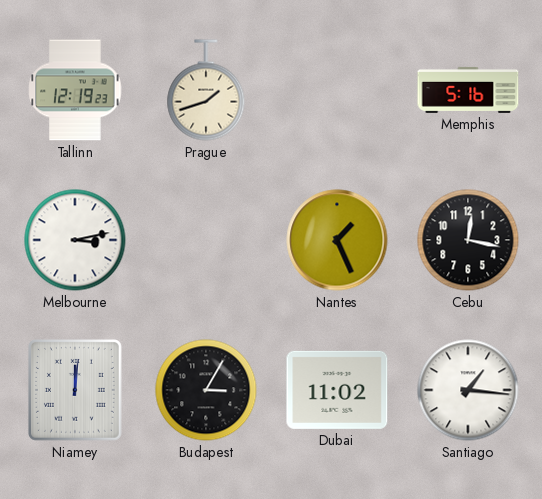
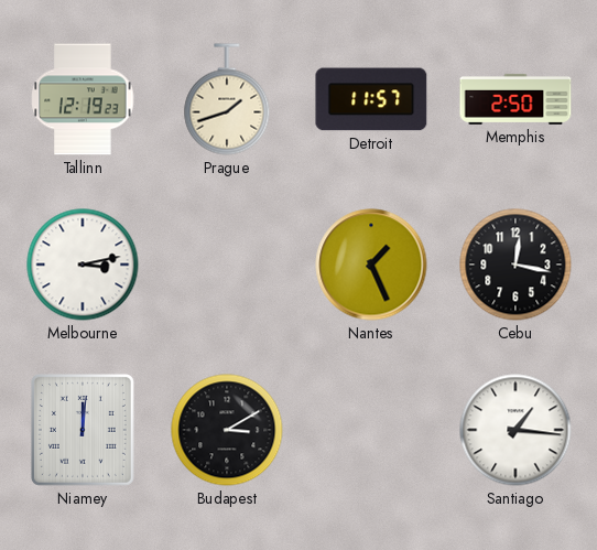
Detroit: none -> 11:57 (371, 99)
Memphis: 5:16 -> 2:50 (515, 99)
Budapest: 3:05 -> 3:10 (227, 430)
Dubai: 11:02 -> none (337, 390)
